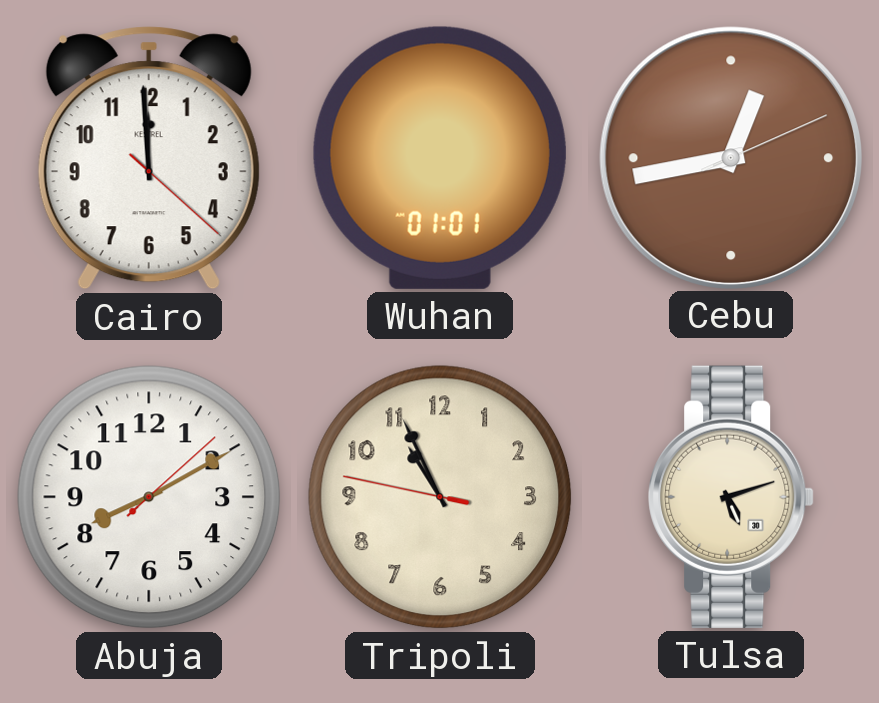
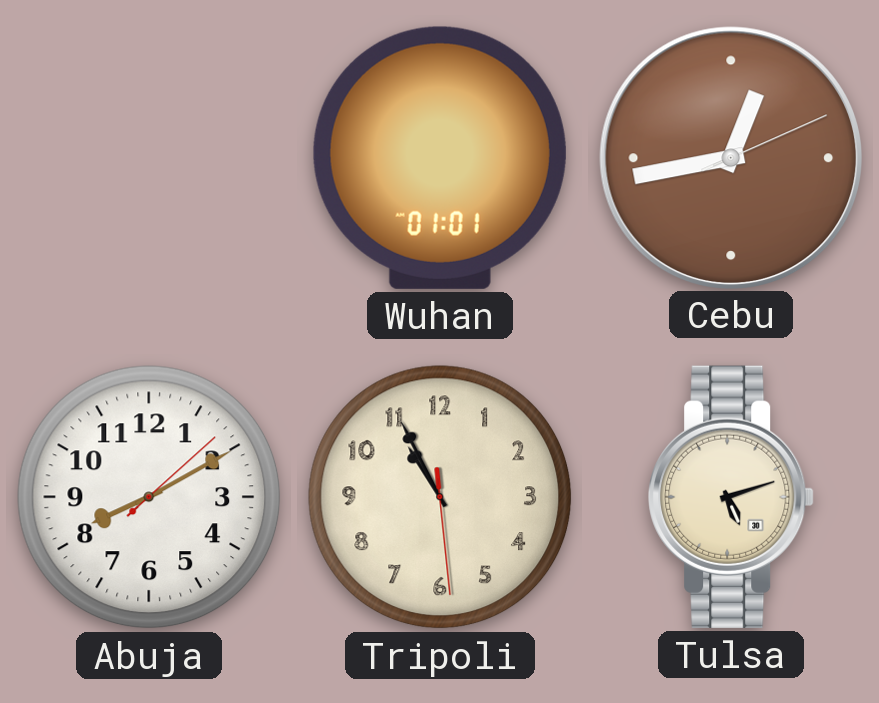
Cairo: 11:59 -> none (149, 158)
Tripoli: 10:55:47 -> 10:55:29 (440, 497)
